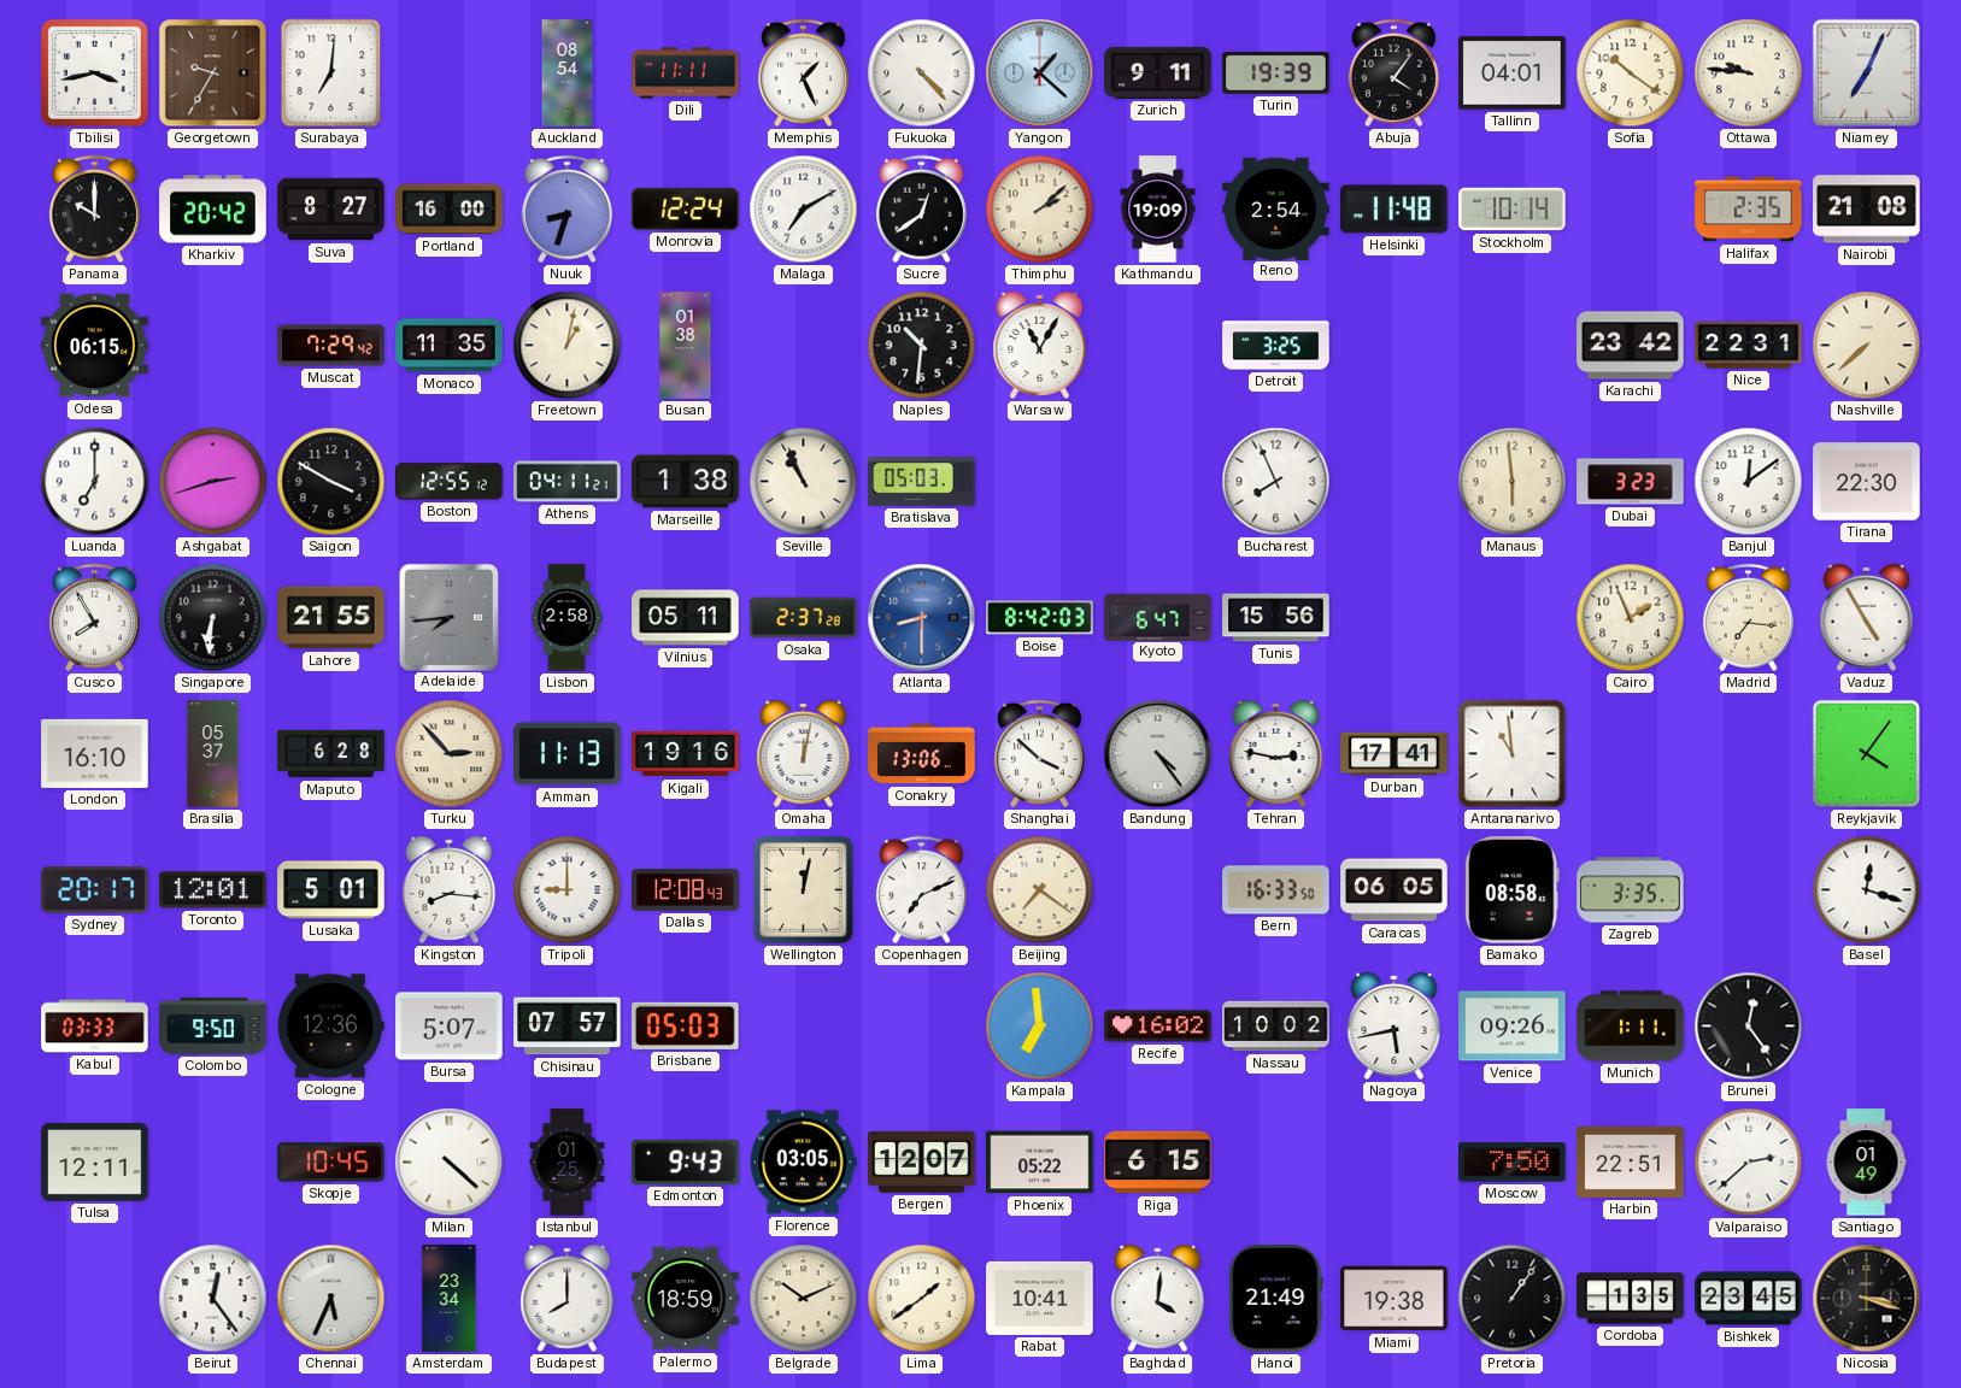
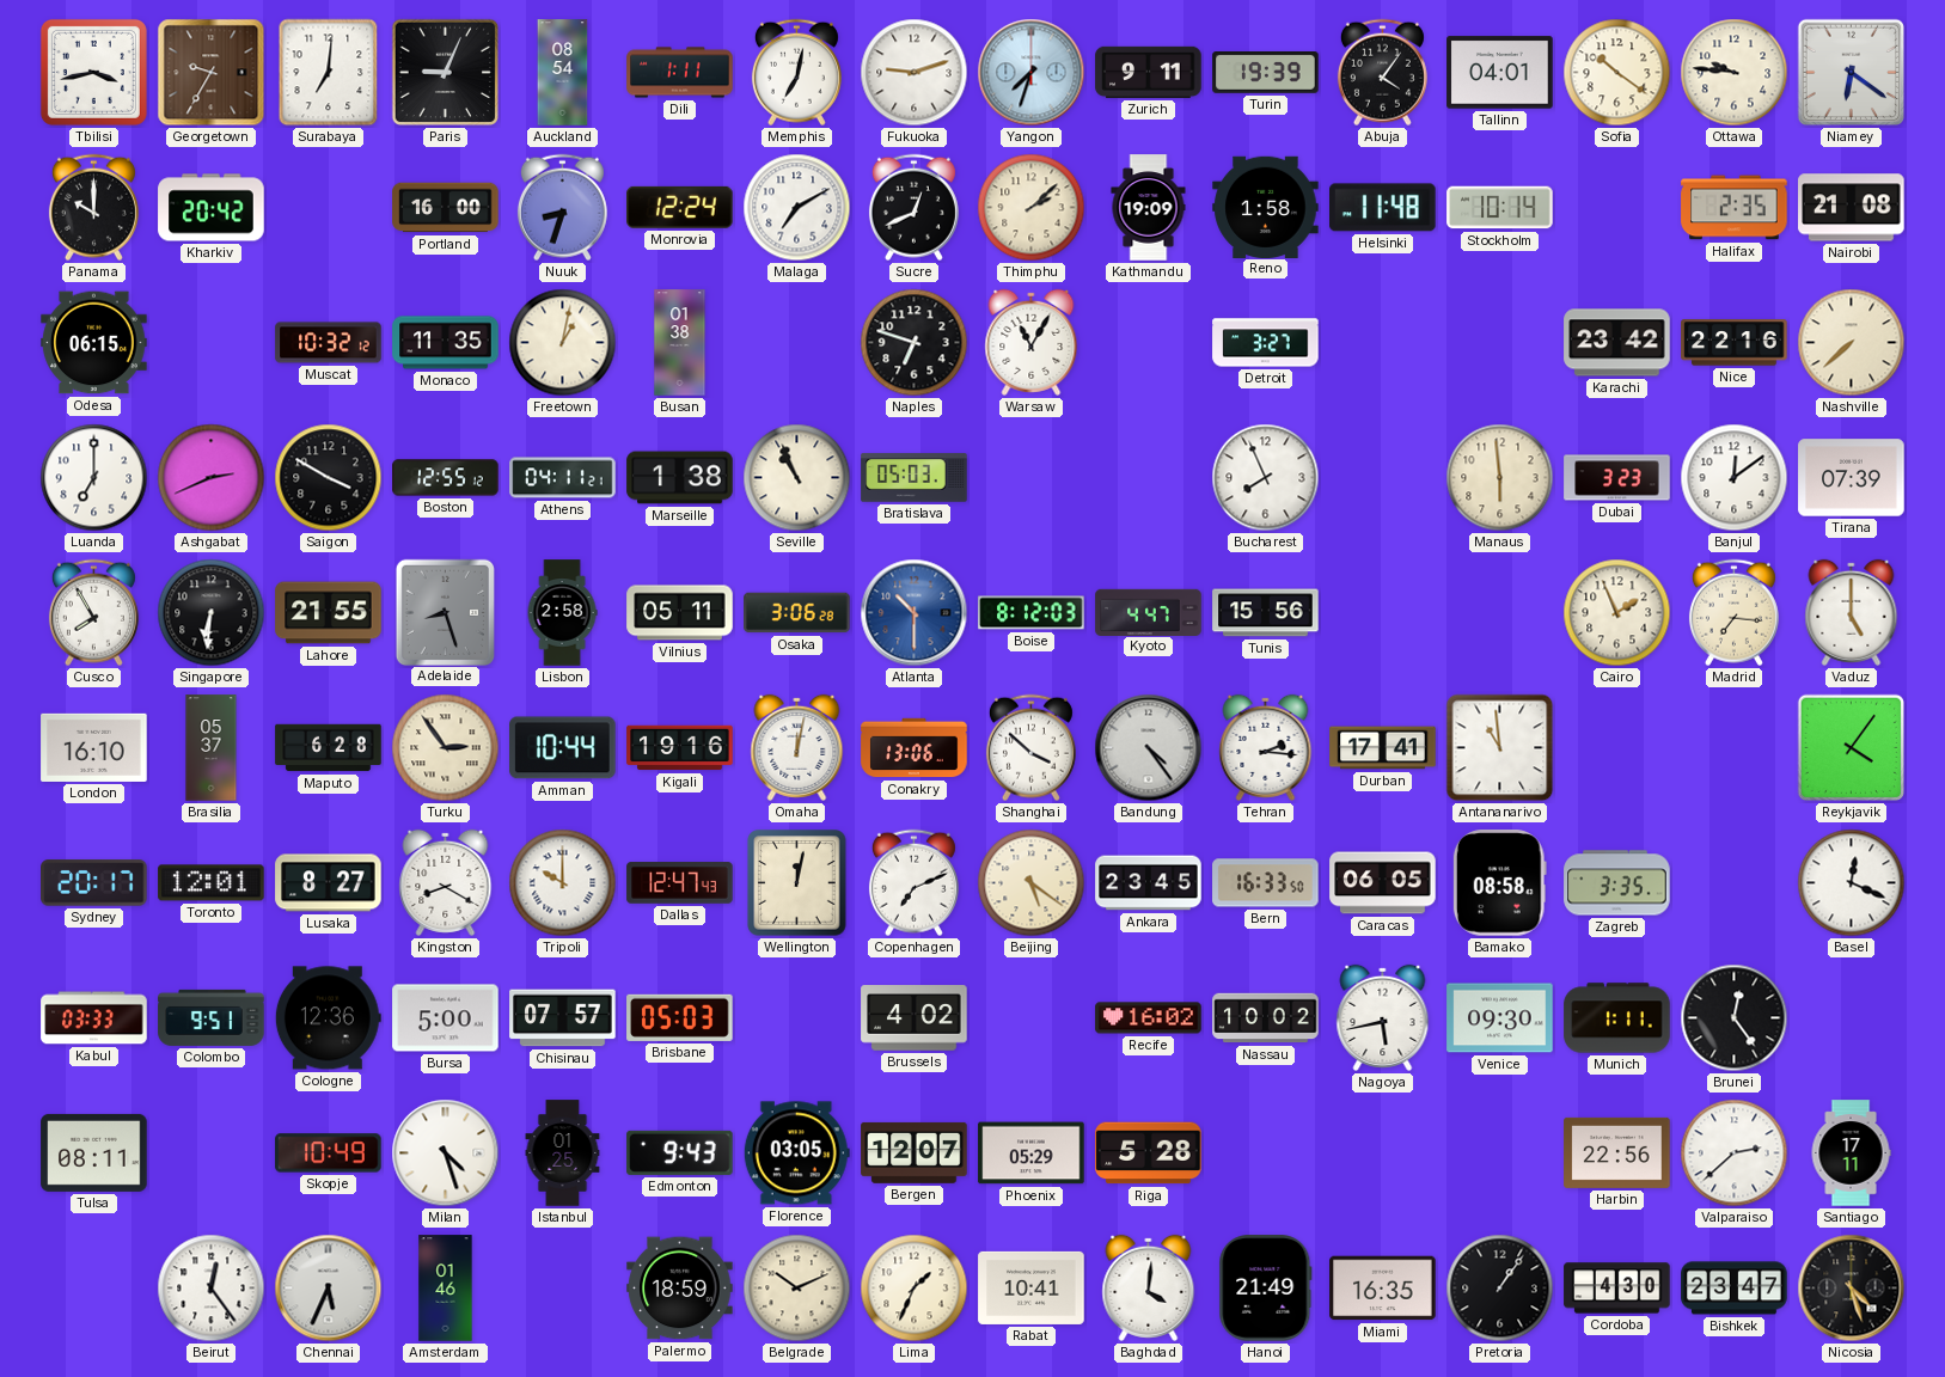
Paris: none -> 9:04 (446, 73)
Dili: 11:11 -> 1:11 (680, 73)
Memphis: 1:26 -> 7:02 (796, 73)
Fukuoka: 4:23 -> 9:12 (915, 73)
Yangon: 1:22 -> 7:33 (1032, 73)
Niamey: 7:04 -> 6:21 (1852, 73)
Suva: 8:27 -> none (331, 210)
Sucre: 12:39 -> 12:41 (913, 208)
Reno: 2:54 -> 1:58 (1266, 207)
Muscat: 7:29 -> 10:32 (329, 343)
Naples: 10:31 -> 6:48 (915, 343)
Detroit: 3:25 -> 3:27 (1266, 343)
Nice: 22:31 -> 22:16 (1735, 343)
Ashgabat: 2:42 -> 2:41 (212, 478)
Tirana: 22:30 -> 07:39 (1852, 478)
Adelaide: 7:44 -> 8:27 (445, 612)
Osaka: 2:37 -> 3:06 (797, 613)
Atlanta: 8:30 -> 10:30 (915, 613)
Boise: 8:42 -> 8:12 (1032, 613)
Kyoto: 6:47 -> 4:47 (1149, 612)
Vaduz: 4:55 -> 5:00 (1852, 612)
Turku: 2:53 -> 2:54 (446, 748)
Amman: 11:13 -> 10:44 (563, 748)
Tehran: 2:47 -> 2:16 (1266, 747)
Lusaka: 5:01 -> 8:27 (329, 883)
Kingston: 8:16 -> 8:20 (446, 882)
Tripoli: 9:00 -> 10:00 (563, 883)
Dallas: 12:08 -> 12:47 (680, 883)
Beijing: 7:21 -> 5:21 (1032, 883)
Ankara: none -> 23:45 (1149, 883)
Basel: 12:18 -> 12:19 (1852, 883)
Colombo: 9:50 -> 9:51 (212, 1017)
Bursa: 5:07 -> 5:00 (446, 1018)
Brussels: none -> 4:02 (915, 1018)
Kampala: 6:59 -> none (1040, 1027)
Venice: 09:26 -> 09:30 (1500, 1018)
Tulsa: 12:11 -> 08:11 (94, 1152)
Skopje: 10:45 -> 10:49 (329, 1153)
Milan: 4:22 -> 4:27 (446, 1153)
Phoenix: 05:22 -> 05:29 (1032, 1153)
Riga: 6:15 -> 5:28 (1149, 1153)
Moscow: 7:50 -> none (1513, 1163)
Harbin: 22:51 -> 22:56 (1617, 1152)
Santiago: 01:49 -> 17:11 (1851, 1153)
Amsterdam: 23:34 -> 01:46 (446, 1289)
Budapest: 8:00 -> none (568, 1298)
Lima: 1:39 -> 1:34 (915, 1289)
Miami: 19:38 -> 16:35 (1383, 1289)
Cordoba: 1:35 -> 4:30 (1617, 1289)
Bishkek: 23:45 -> 23:47 (1735, 1289)
Nicosia: 3:18 -> 4:27 (1852, 1289)
